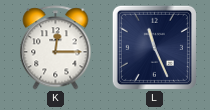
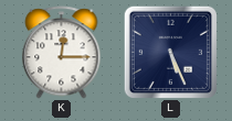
L: 11:26 -> 5:26 (170, 52)
